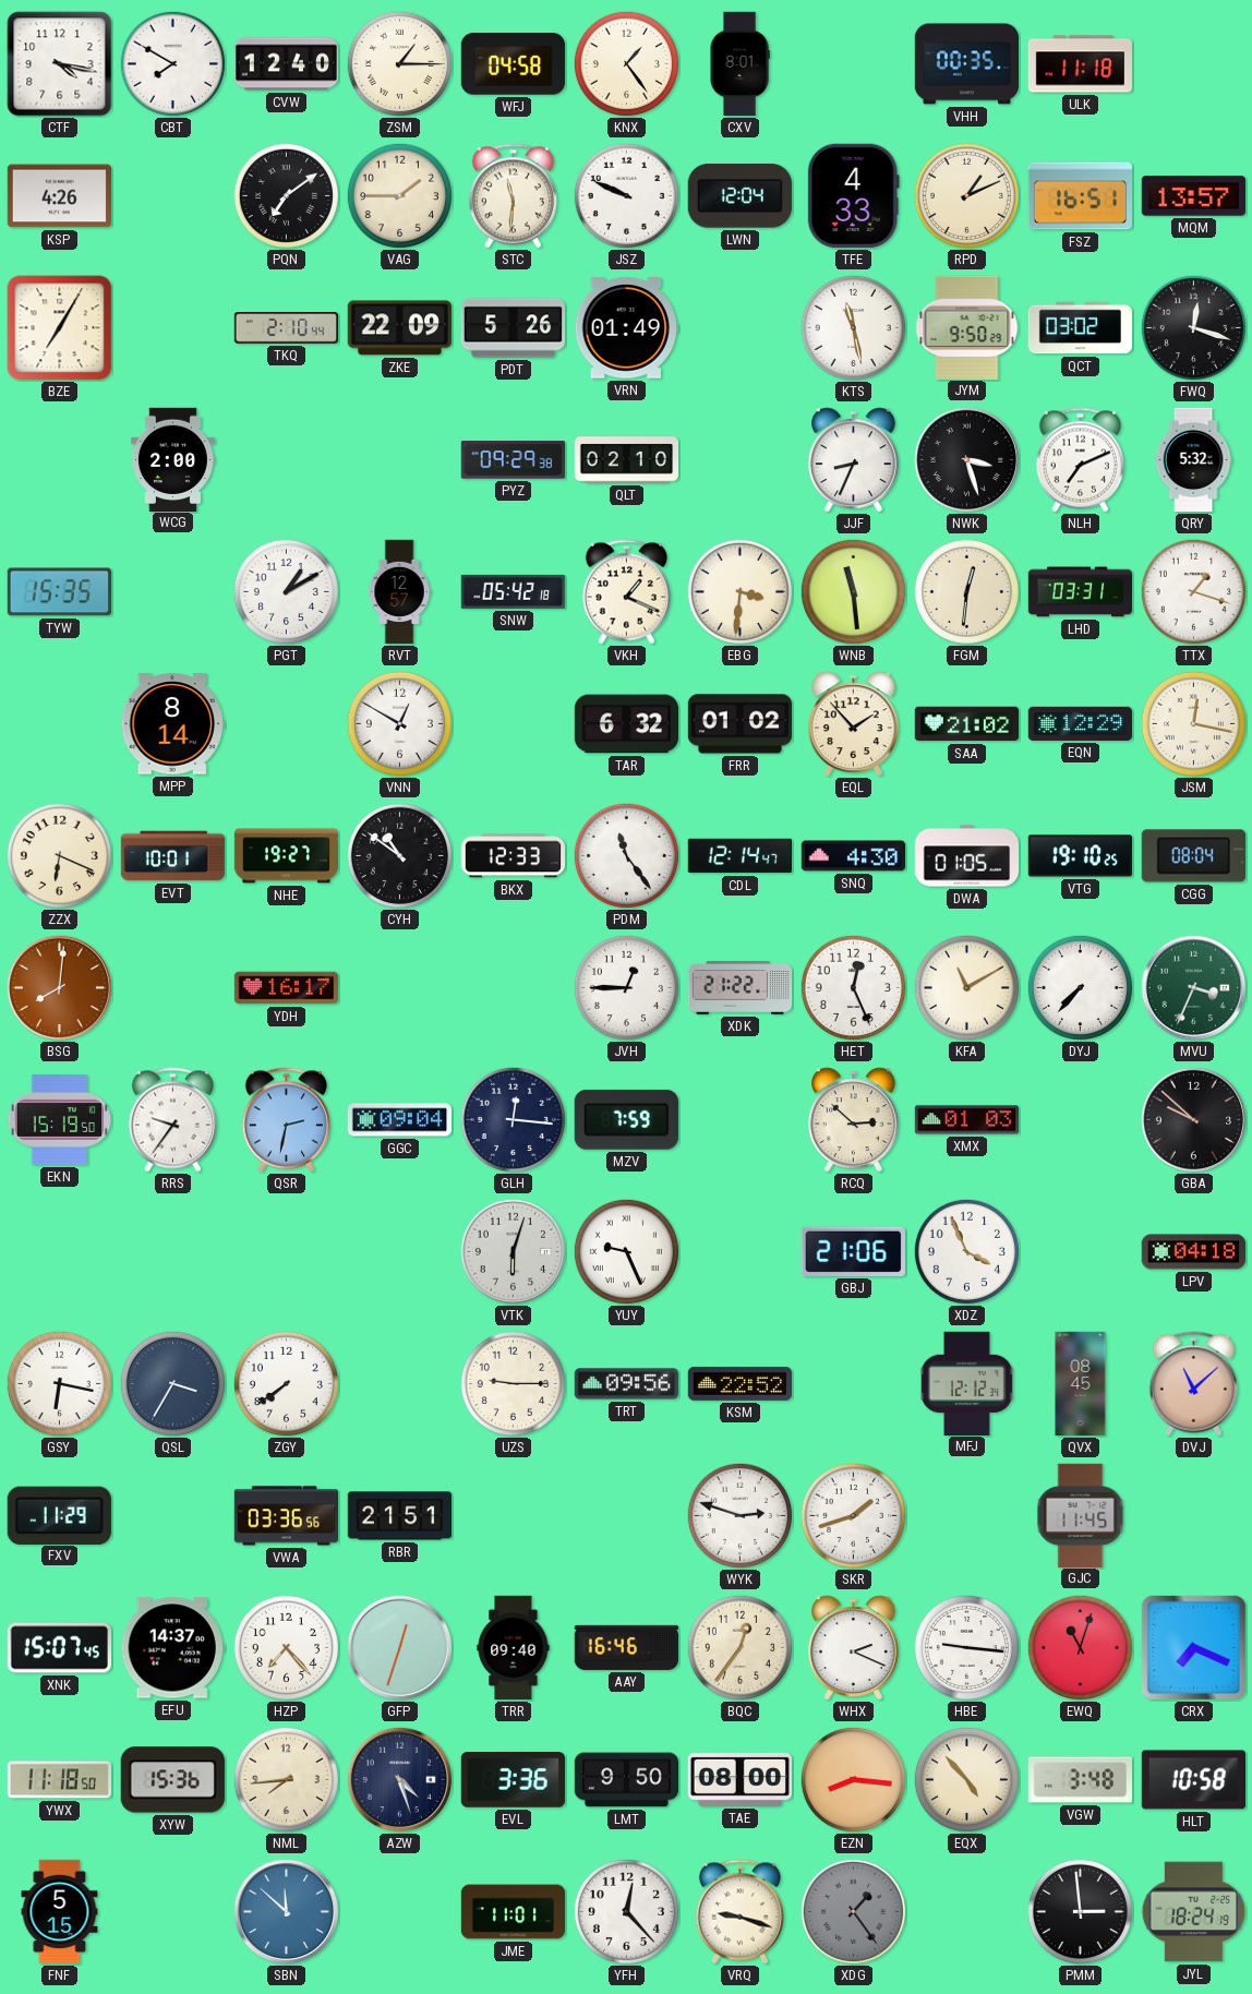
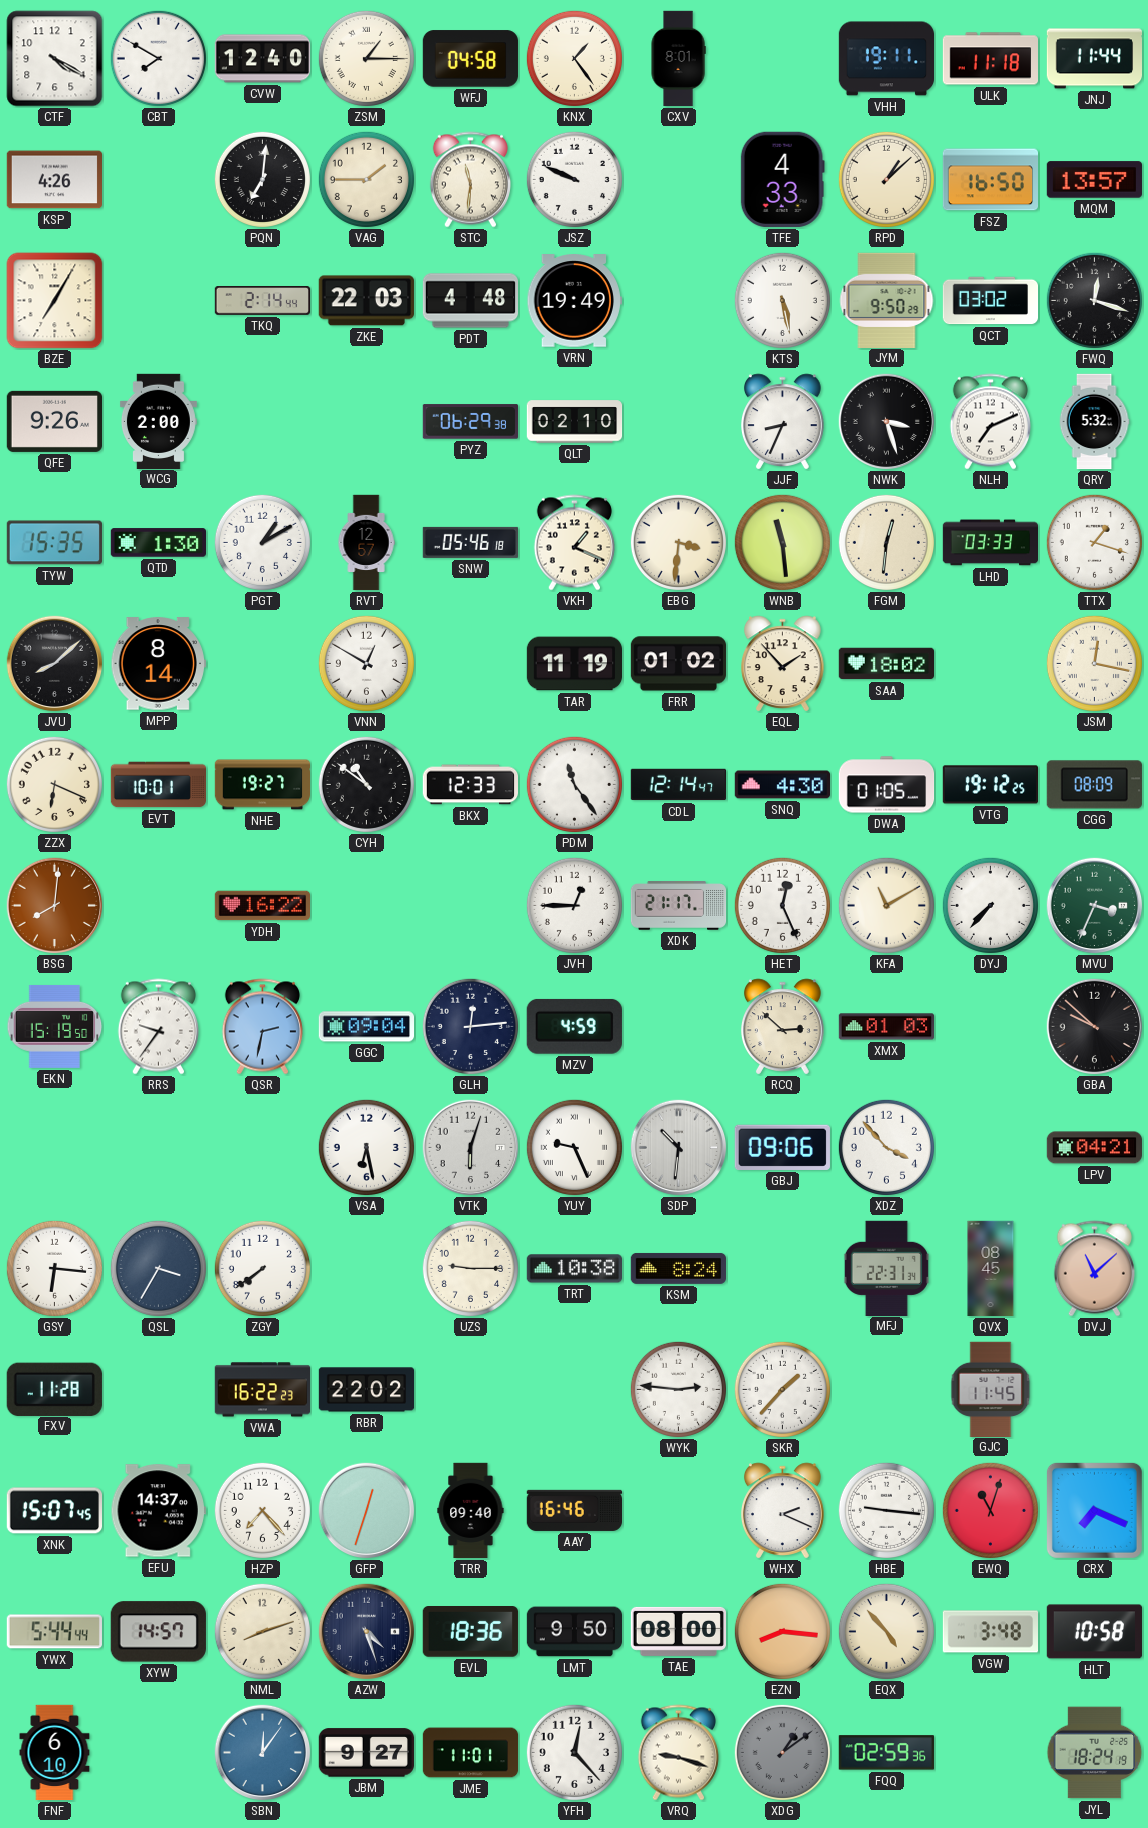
CTF: 4:17 -> 4:20 (55, 59)
VHH: 00:35 -> 19:11 (886, 59)
JNJ: none -> 11:44 (1095, 59)
PQN: 7:09 -> 7:01 (262, 179)
LWN: 12:04 -> none (739, 196)
RPD: 1:11 -> 1:08 (886, 179)
FSZ: 16:51 -> 16:50 (990, 180)
TKQ: 2:10 -> 2:14 (263, 301)
ZKE: 22:09 -> 22:03 (366, 301)
PDT: 5:26 -> 4:48 (470, 301)
VRN: 01:49 -> 19:49 (574, 301)
KTS: 11:28 -> 5:28 (782, 300)
QFE: none -> 9:26 (54, 421)
PYZ: 09:29 -> 06:29 (470, 422)
QTD: none -> 1:30 (158, 543)
SNW: 05:42 -> 05:46 (470, 542)
LHD: 03:31 -> 03:33 (990, 543)
JVU: none -> 8:08 (55, 664)
TAR: 6:32 -> 11:19 (575, 664)
SAA: 21:02 -> 18:02 (886, 664)
EQN: 12:29 -> none (1080, 723)
VTG: 19:10 -> 19:12 (990, 785)
CGG: 08:04 -> 08:09 (1094, 785)
YDH: 16:17 -> 16:22 (262, 906)
XDK: 21:22 -> 21:17 (679, 906)
GLH: 12:16 -> 12:14 (470, 1026)
MZV: 7:59 -> 4:59 (574, 1026)
VSA: none -> 6:28 (366, 1147)
SDP: none -> 10:31 (679, 1148)
GBJ: 21:06 -> 09:06 (782, 1147)
XDZ: 3:56 -> 3:53 (886, 1147)
LPV: 04:18 -> 04:21 (1094, 1148)
GSY: 6:17 -> 6:16 (54, 1268)
TRT: 09:56 -> 10:38 (574, 1269)
KSM: 22:52 -> 8:24 (678, 1268)
MFJ: 12:12 -> 22:31 (886, 1268)
FXV: 11:29 -> 11:28 (54, 1389)
VWA: 03:36 -> 16:22 (262, 1390)
RBR: 21:51 -> 22:02 (367, 1390)
WYK: 2:48 -> 2:46 (678, 1389)
SKR: 1:42 -> 1:37 (782, 1389)
BQC: 12:36 -> none (739, 1647)
YWX: 11:18 -> 5:44 (54, 1632)
XYW: 15:36 -> 14:57 (158, 1632)
NML: 7:44 -> 8:12 (262, 1631)
EVL: 3:36 -> 18:36 (470, 1632)
FNF: 5:15 -> 6:10 (55, 1753)
SBN: 11:52 -> 12:06 (263, 1753)
JBM: none -> 9:27 (366, 1753)
XDG: 1:24 -> 1:09 (782, 1752)
FQQ: none -> 02:59 (886, 1753)
PMM: 2:59 -> none (1080, 1911)
